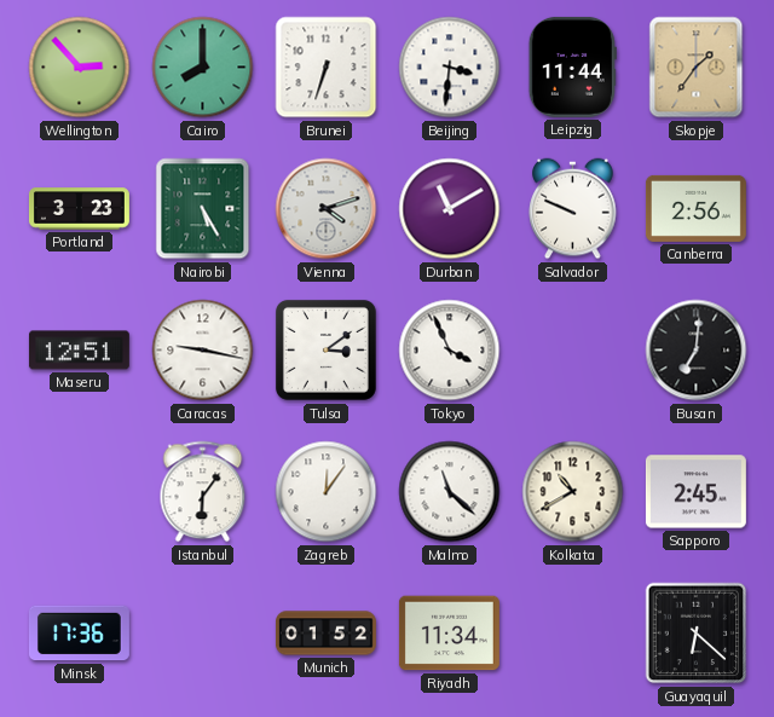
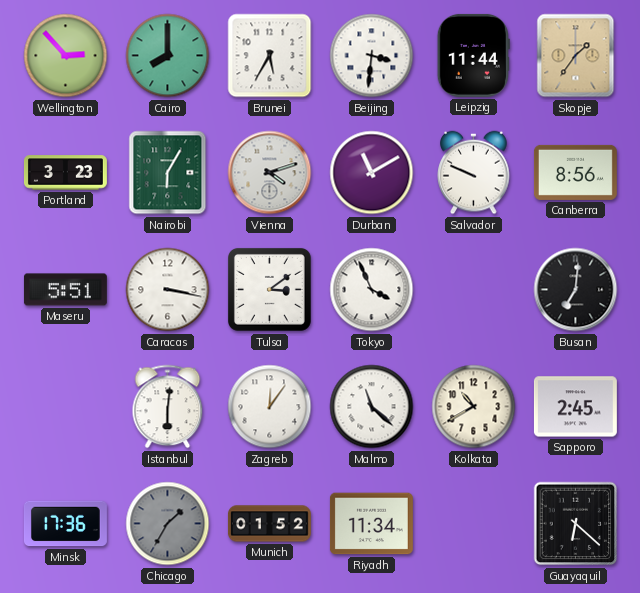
Brunei: 6:33 -> 5:35 (270, 56)
Nairobi: 5:25 -> 6:05 (168, 173)
Canberra: 2:56 -> 8:56 (575, 172)
Maseru: 12:51 -> 5:51 (65, 290)
Caracas: 9:17 -> 3:17 (168, 290)
Istanbul: 6:06 -> 6:01 (168, 407)
Chicago: none -> 1:35 (168, 524)
